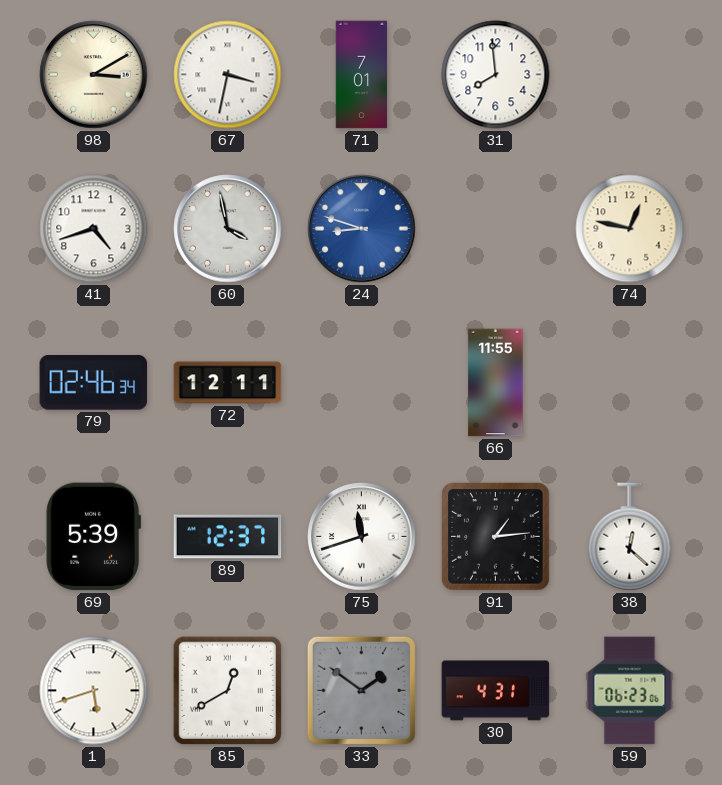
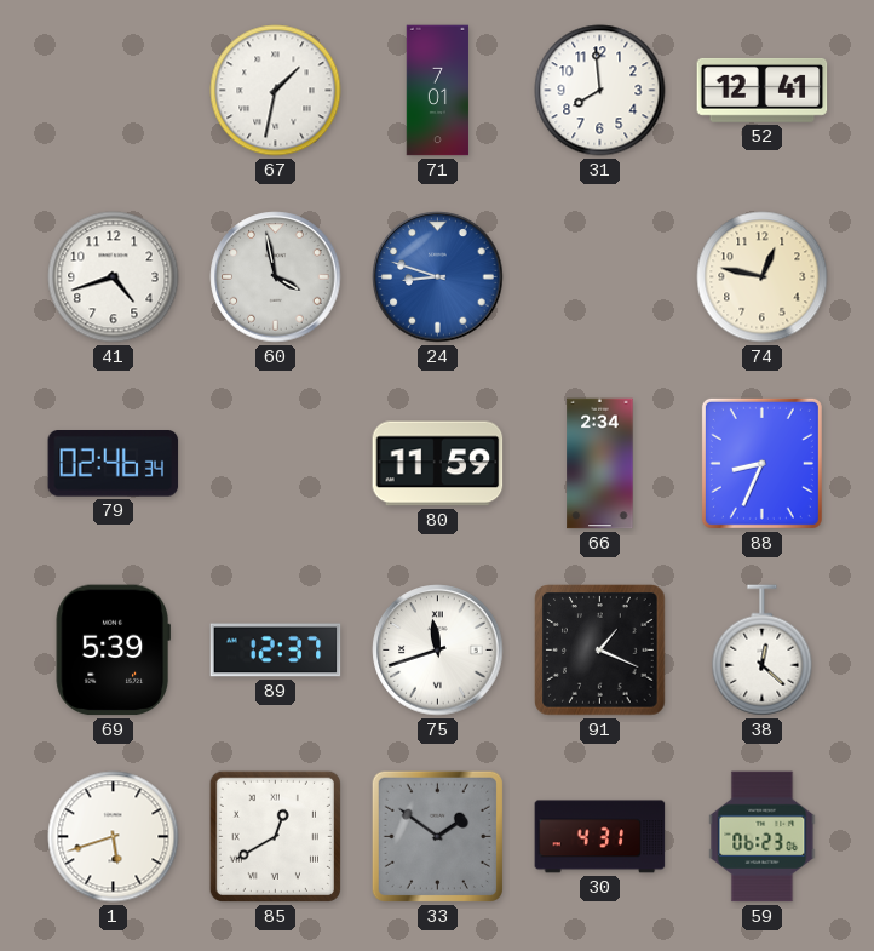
98: 3:10 -> none (94, 75)
67: 3:32 -> 1:32 (276, 91)
52: none -> 12:41 (763, 90)
72: 12:11 -> none (228, 383)
80: none -> 11:59 (438, 464)
66: 11:55 -> 2:34 (600, 464)
88: none -> 8:34 (761, 463)
91: 1:14 -> 1:19 (600, 651)
